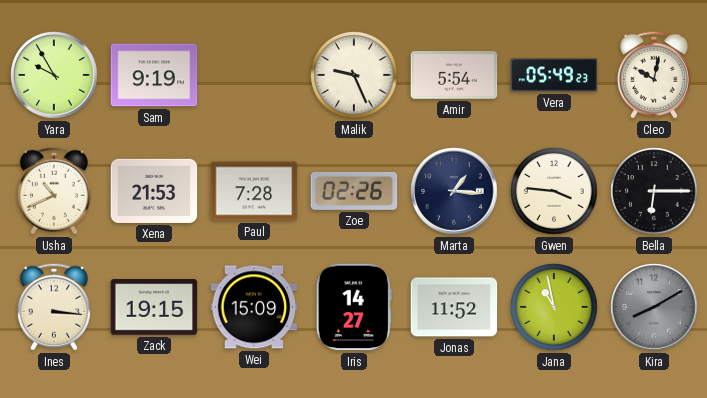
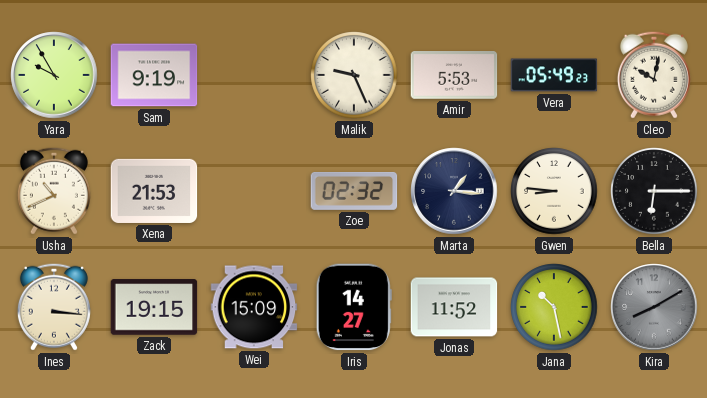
Amir: 5:54 -> 5:53 (454, 76)
Paul: 7:28 -> none (254, 191)
Zoe: 02:26 -> 02:32 (354, 191)
Gwen: 3:46 -> 8:46 (554, 191)
Jana: 10:58 -> 10:28 (554, 307)
